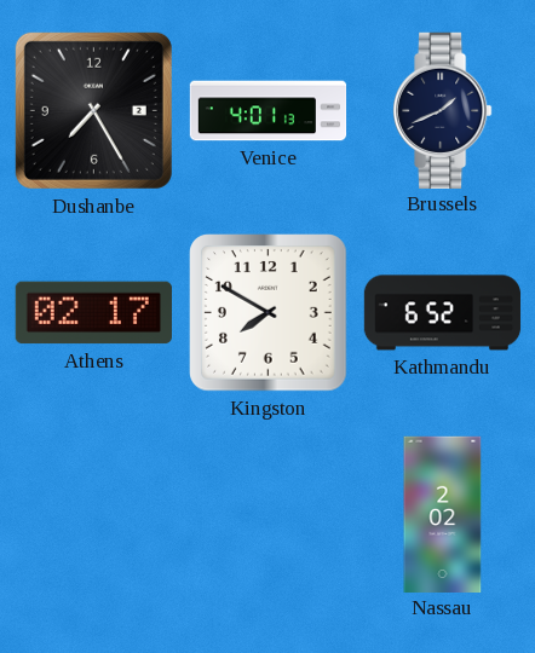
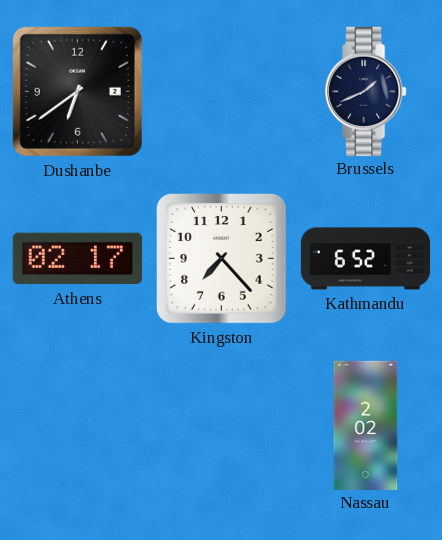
Dushanbe: 7:25 -> 6:39 (77, 91)
Venice: 4:01 -> none (269, 111)
Kingston: 7:50 -> 7:23 (222, 259)
